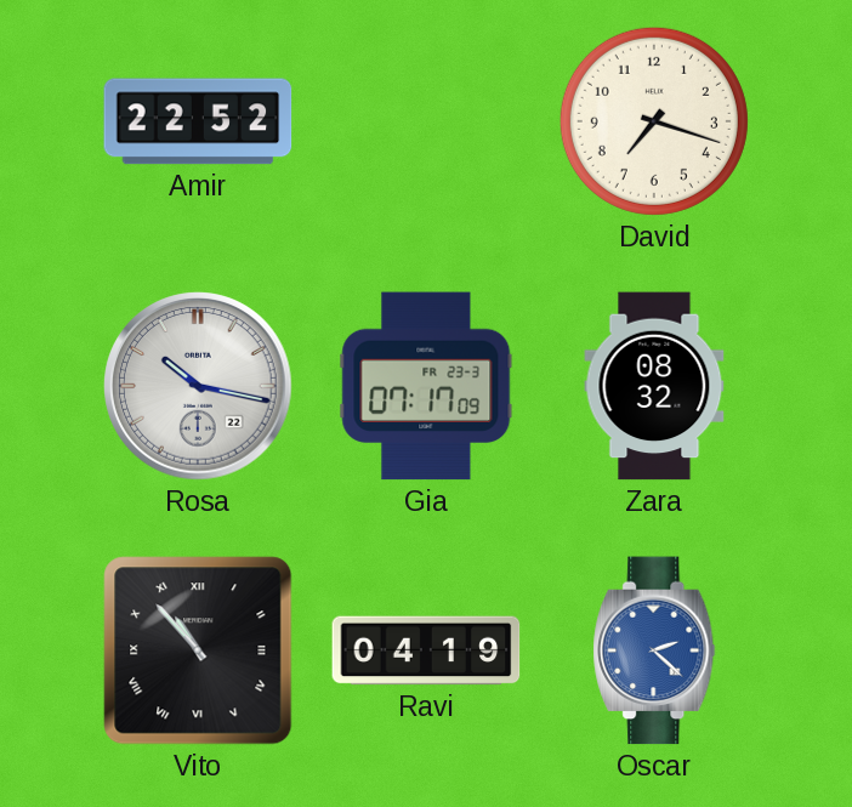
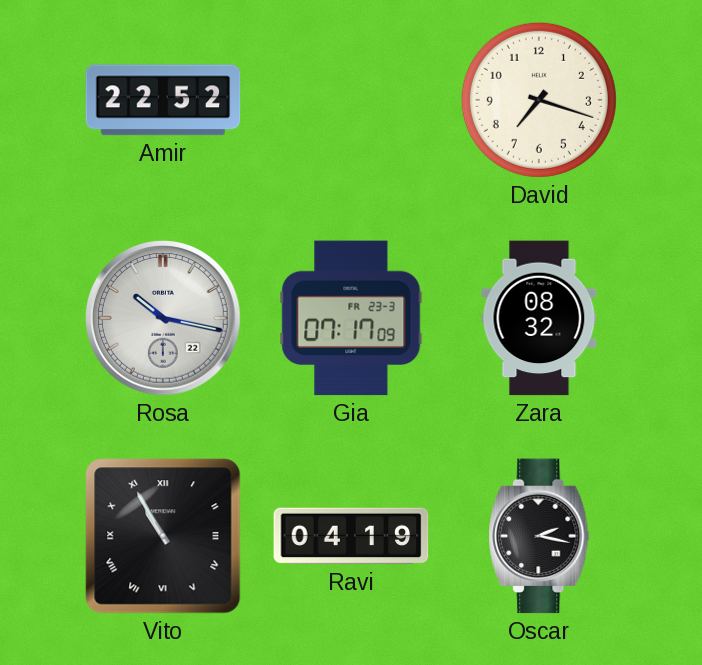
Vito: 10:53 -> 10:55 (163, 536)
Oscar: 2:22 -> 2:17 (539, 536)
Oscar dial: blue -> black (539, 536)
